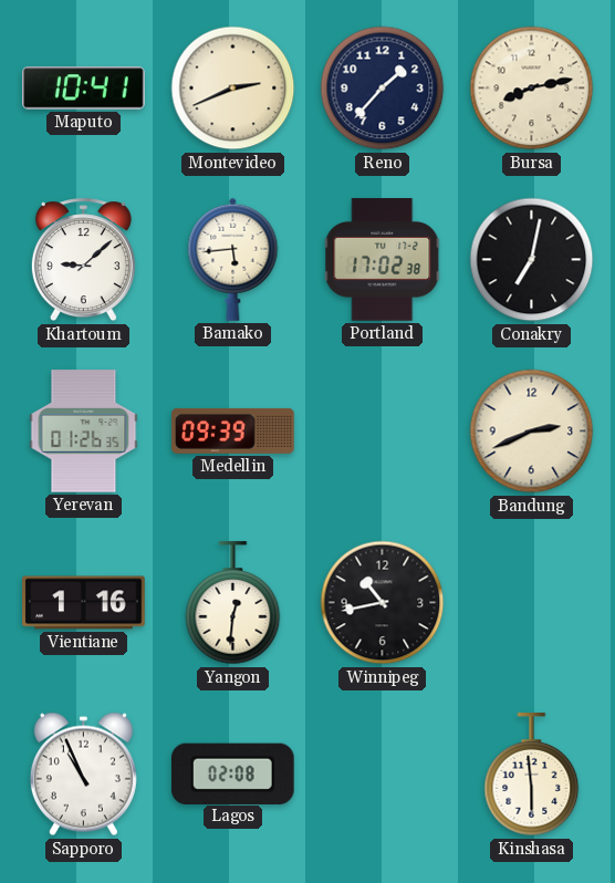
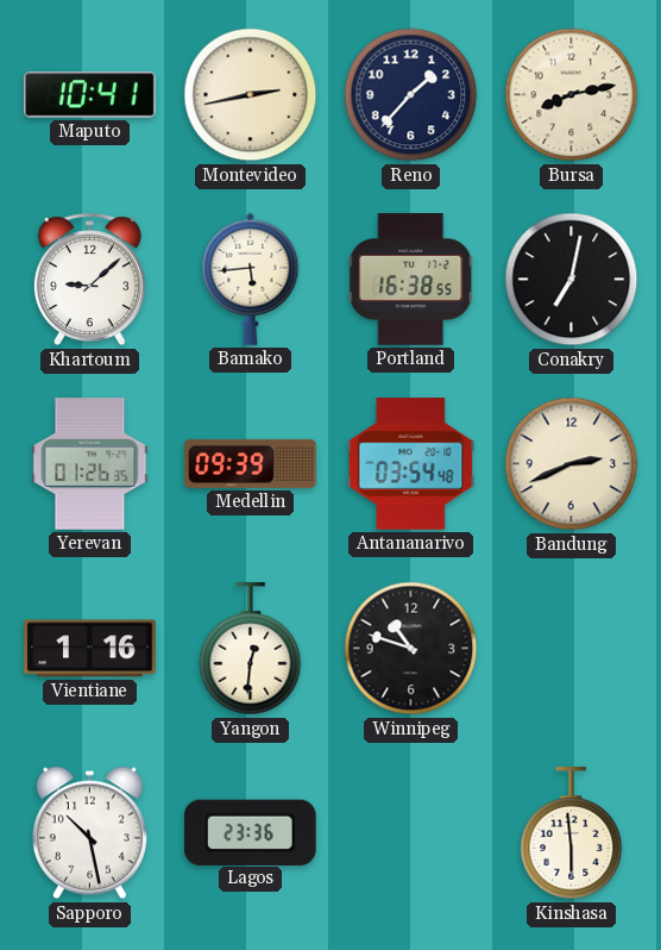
Montevideo: 2:41 -> 2:43 (251, 95)
Portland: 17:02 -> 16:38 (411, 280)
Antananarivo: none -> 03:54 (411, 464)
Winnipeg: 10:43 -> 10:48 (411, 649)
Sapporo: 10:56 -> 10:28 (89, 833)
Lagos: 02:08 -> 23:36 (250, 832)
